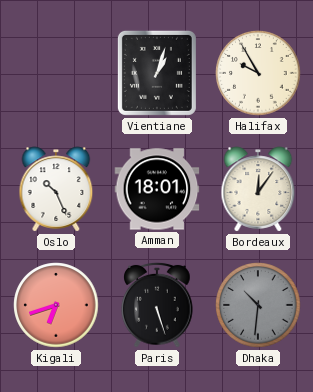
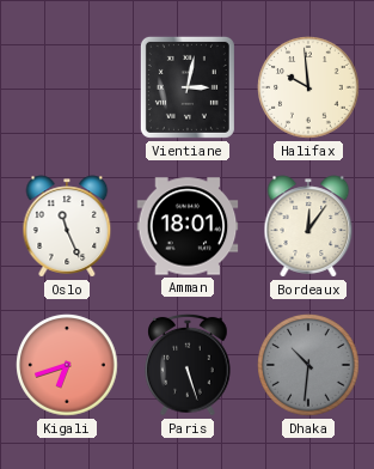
Vientiane: 1:03 -> 3:02 (188, 87)
Halifax: 9:55 -> 9:59 (308, 87)
Oslo: 10:26 -> 11:26 (67, 226)
